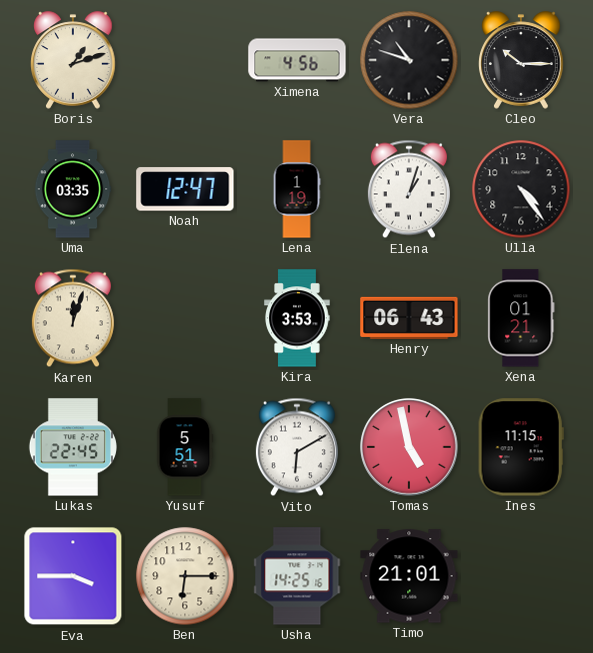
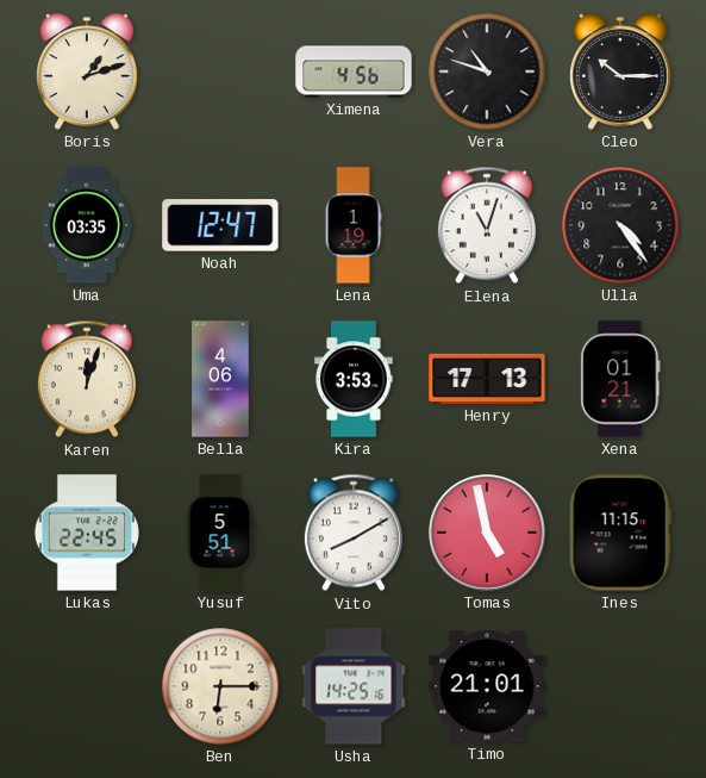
Elena: 1:03 -> 11:03 (487, 225)
Bella: none -> 4:06 (220, 379)
Henry: 06:43 -> 17:13 (487, 379)
Vito: 6:10 -> 8:10 (354, 533)
Eva: 3:45 -> none (73, 576)
